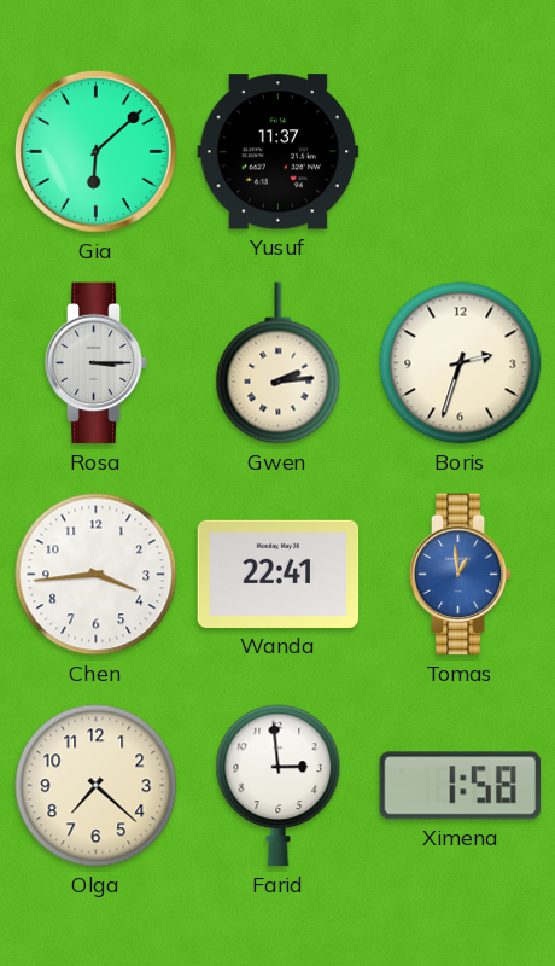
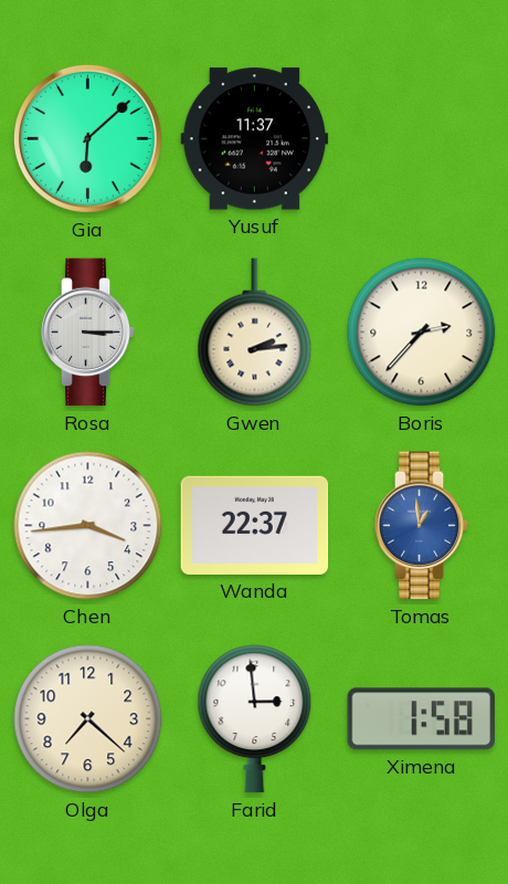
Boris: 2:33 -> 2:37 (422, 333)
Wanda: 22:41 -> 22:37 (255, 525)
